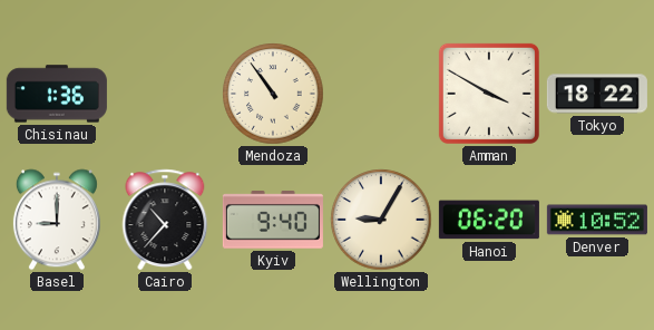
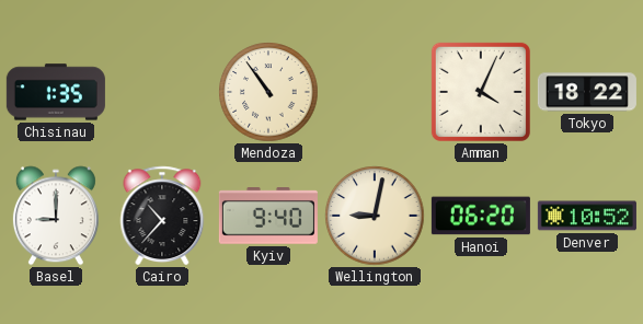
Chisinau: 1:36 -> 1:35 (56, 92)
Amman: 3:50 -> 4:04 (481, 92)
Wellington: 9:05 -> 9:02 (375, 216)
